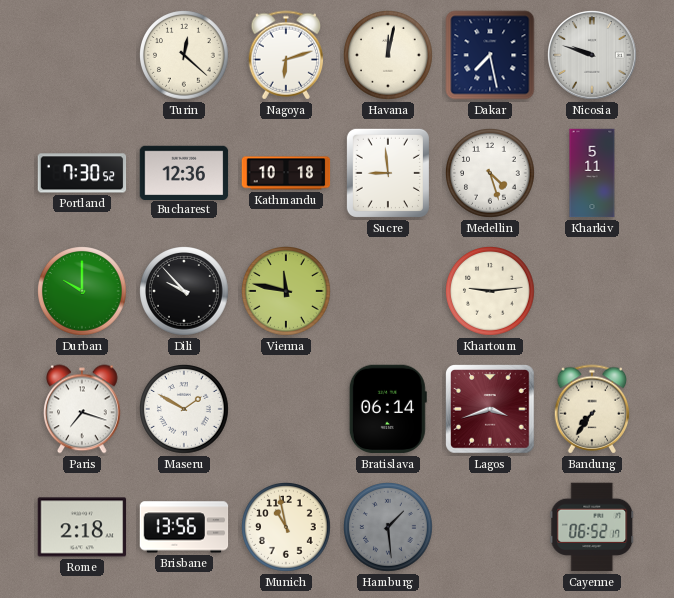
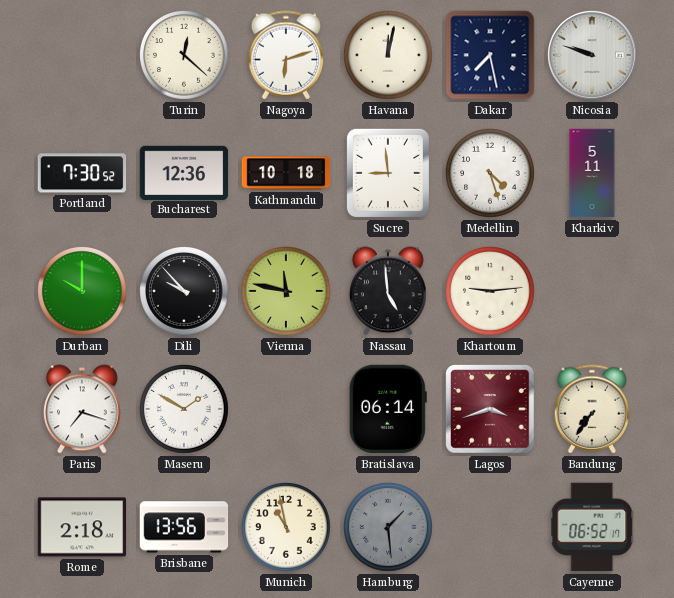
Nassau: none -> 4:59 (389, 291)
